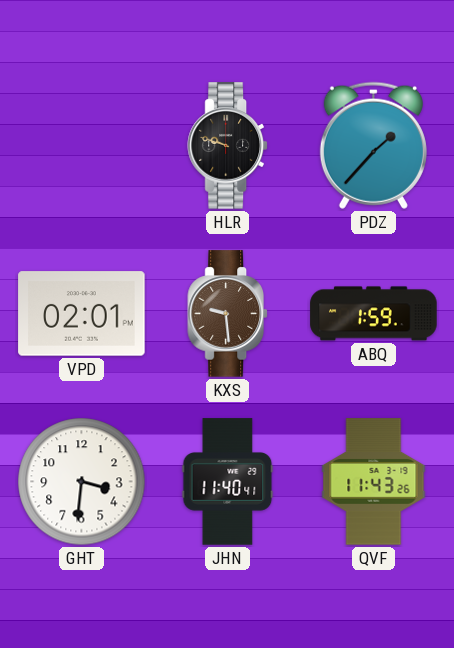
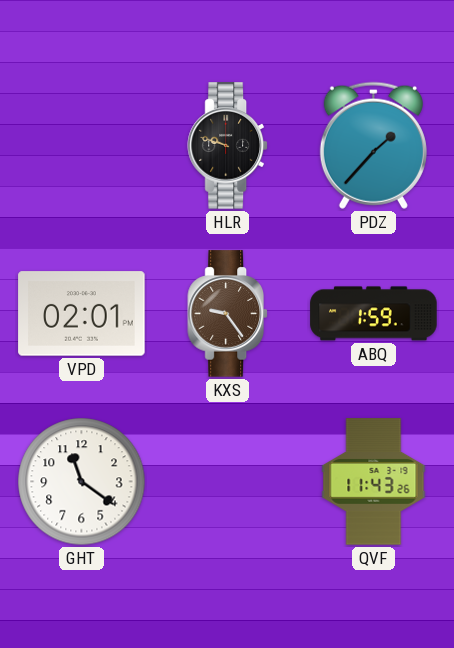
KXS: 9:29 -> 9:24 (227, 314)
GHT: 3:31 -> 11:21 (82, 482)
JHN: 11:40 -> none (228, 482)
